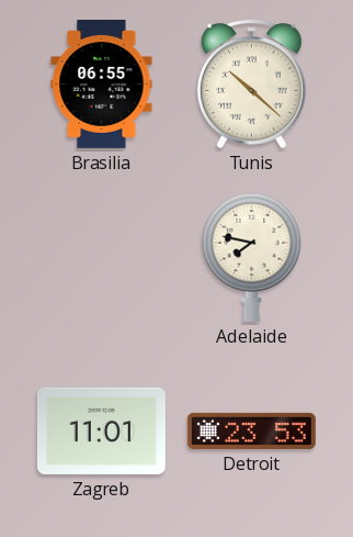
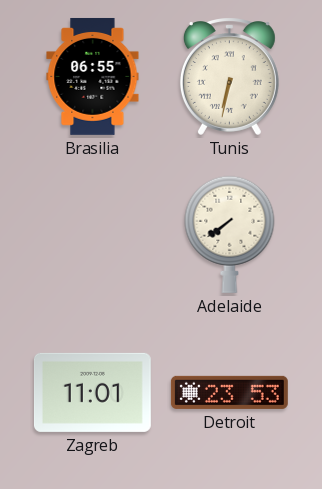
Tunis: 10:22 -> 6:32 (229, 76)
Adelaide: 7:47 -> 7:39 (230, 234)
